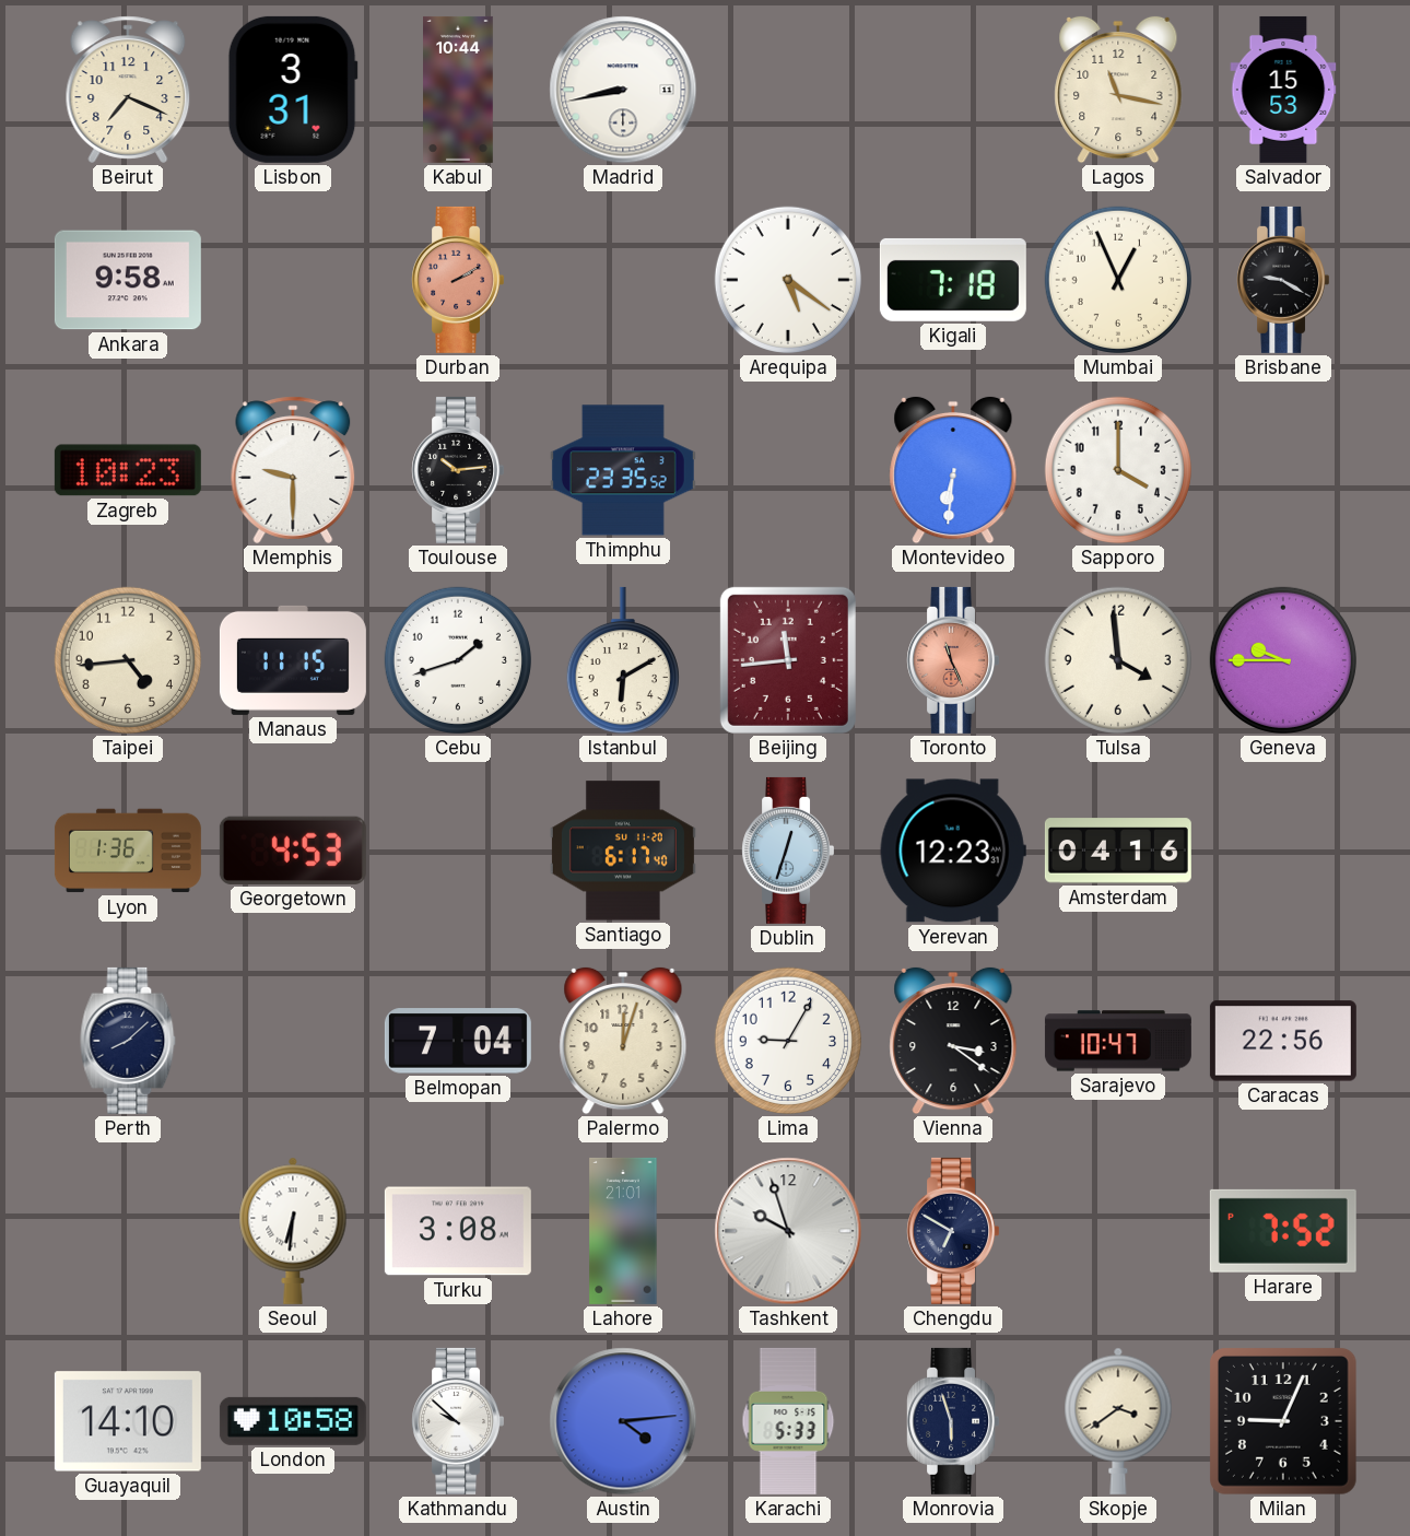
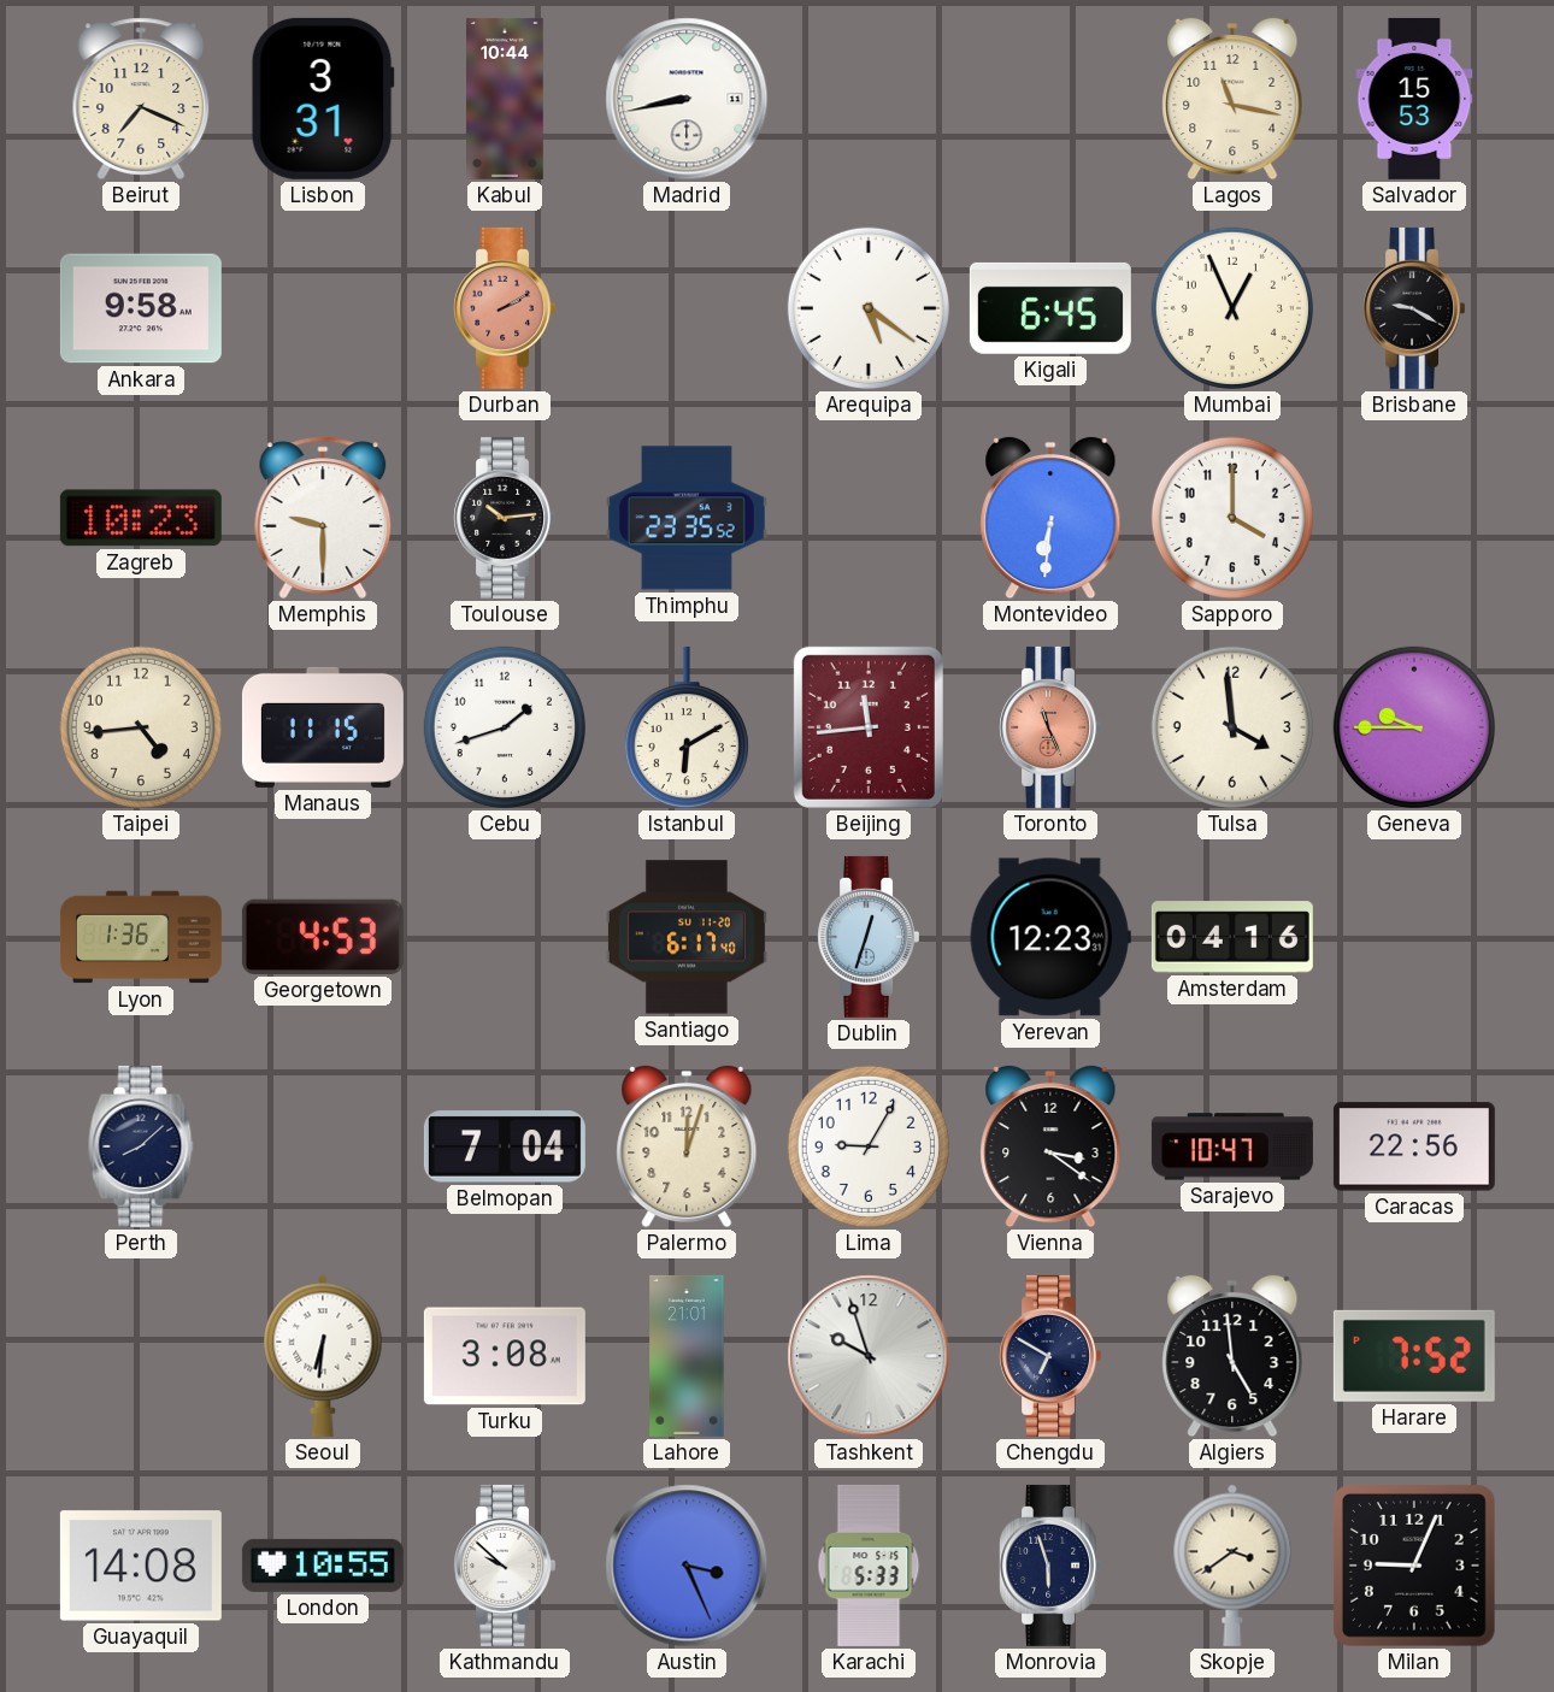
Kigali: 7:18 -> 6:45 (1050, 308)
Algiers: none -> 4:59 (1232, 1356)
Guayaquil: 14:10 -> 14:08 (141, 1566)
London: 10:58 -> 10:55 (323, 1566)
Austin: 4:14 -> 3:26 (687, 1566)
